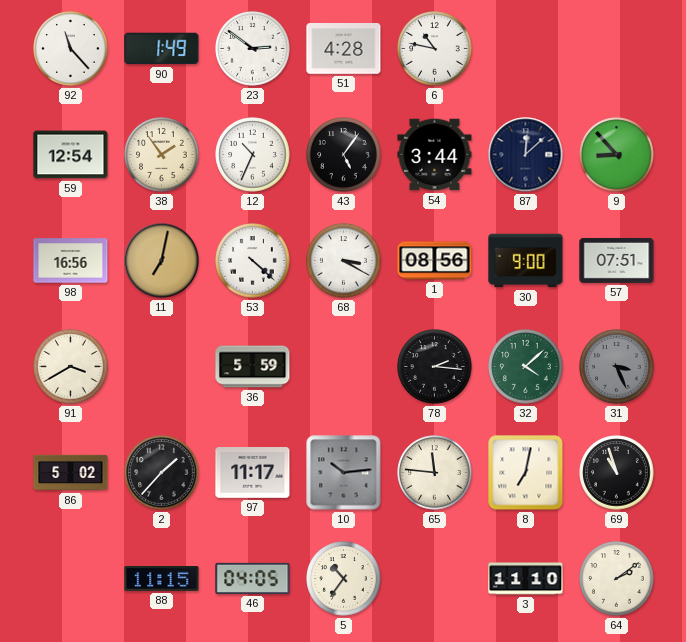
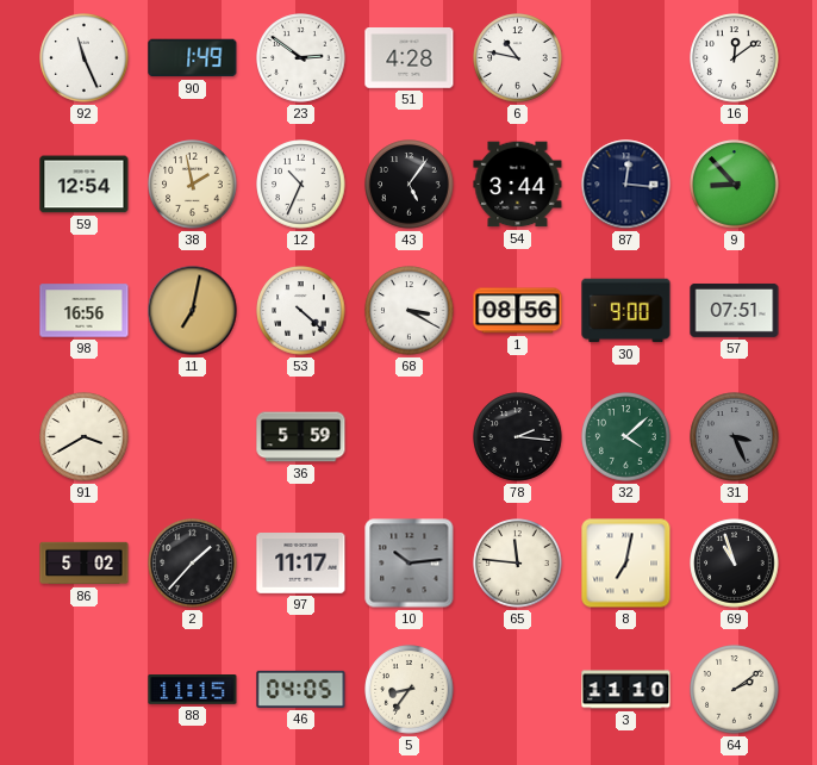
92: 11:23 -> 11:26 (85, 58)
16: none -> 12:09 (735, 58)
38: 1:54 -> 1:58 (193, 185)
87: 12:08 -> 12:16 (626, 185)
5: 10:36 -> 8:36 (410, 690)
